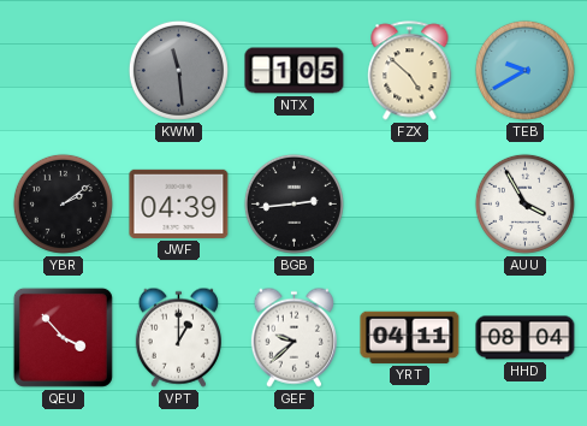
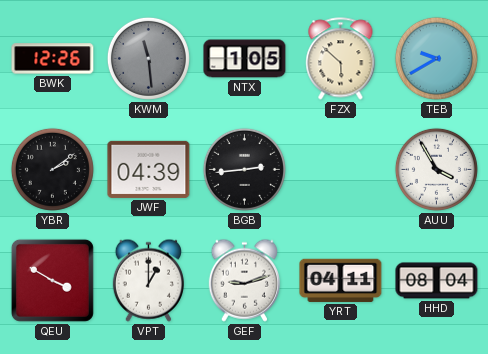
BWK: none -> 12:26 (53, 59)
FZX: 4:52 -> 5:52 (341, 59)
QEU: 3:53 -> 3:50 (52, 280)
GEF: 9:38 -> 9:12 (244, 280)
